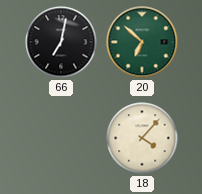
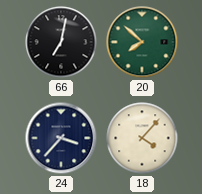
20: 6:52 -> 7:52 (142, 42)
24: none -> 3:37 (61, 138)
